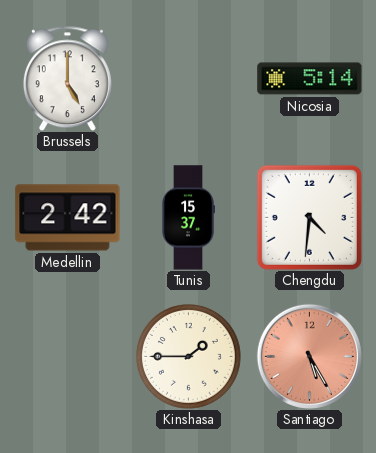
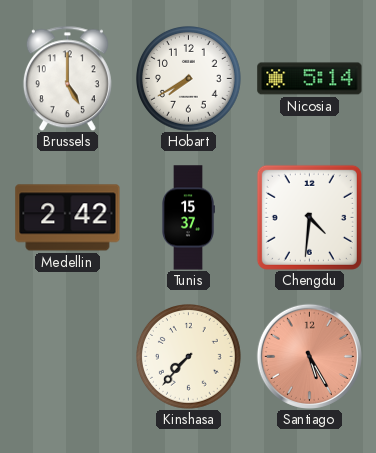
Hobart: none -> 7:40 (189, 79)
Kinshasa: 1:45 -> 7:37 (189, 357)
